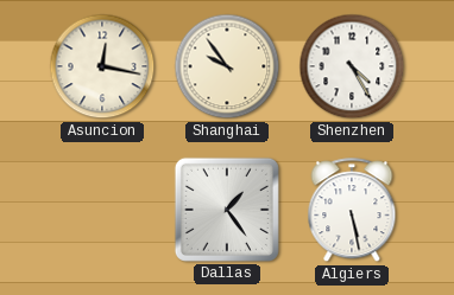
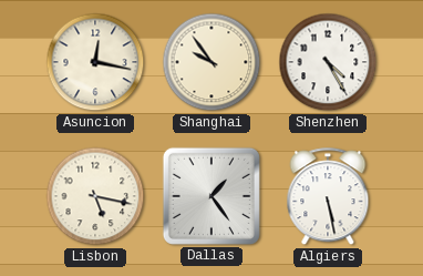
Lisbon: none -> 5:17 (95, 196)
